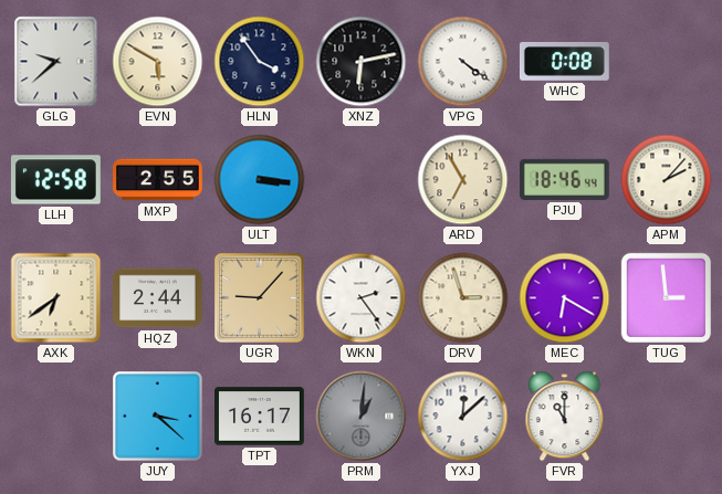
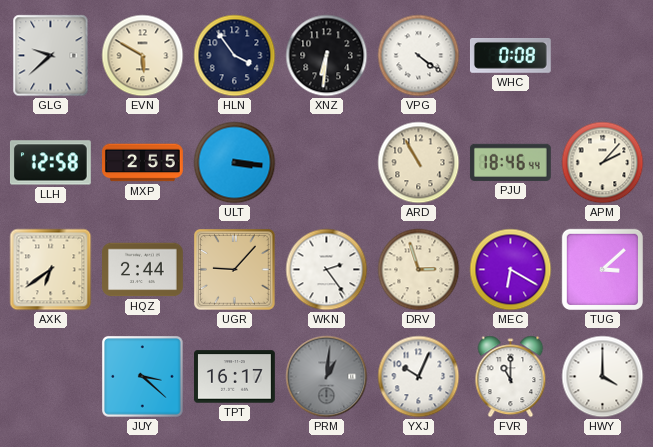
XNZ: 6:13 -> 6:31 (327, 56)
ARD: 6:55 -> 10:55 (419, 163)
TUG: 2:59 -> 3:08 (602, 269)
YXJ: 12:08 -> 10:04 (419, 377)
HWY: none -> 4:00 (603, 377)
